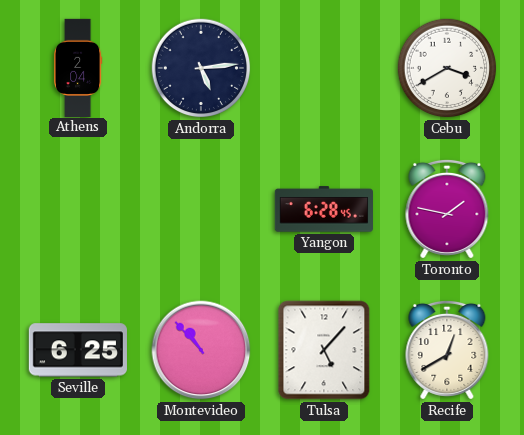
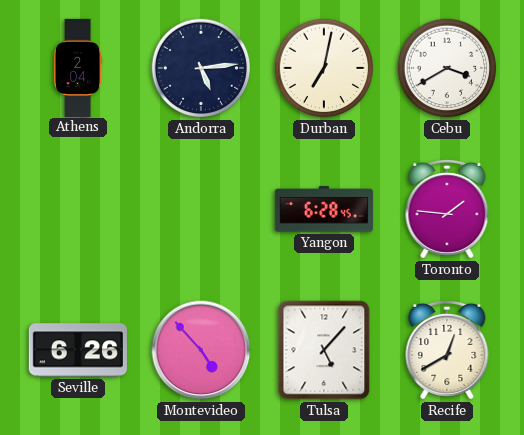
Durban: none -> 7:02 (324, 68)
Toronto: 1:47 -> 1:46 (447, 209)
Seville: 6:25 -> 6:26 (78, 350)
Montevideo: 10:53 -> 4:53 (201, 350)
